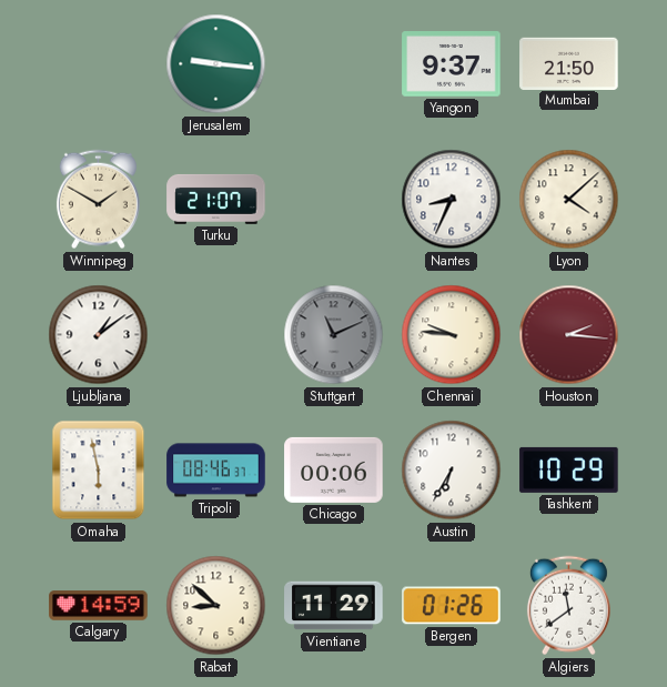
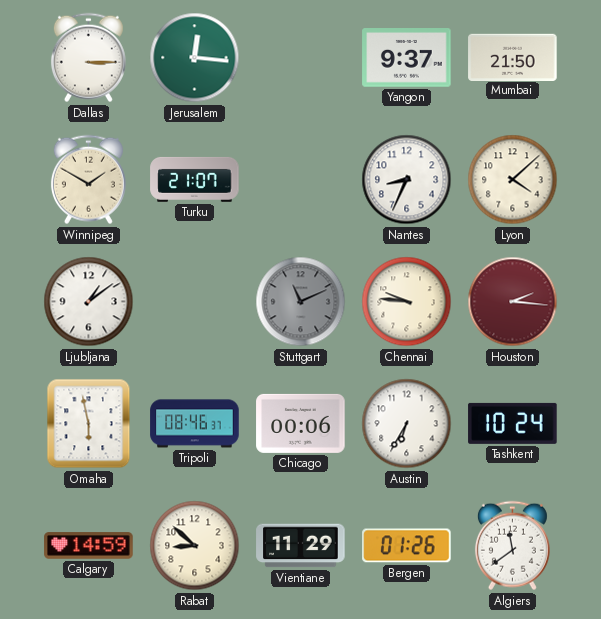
Dallas: none -> 3:15 (88, 58)
Jerusalem: 9:16 -> 12:16 (195, 58)
Tashkent: 10:29 -> 10:24 (513, 423)
